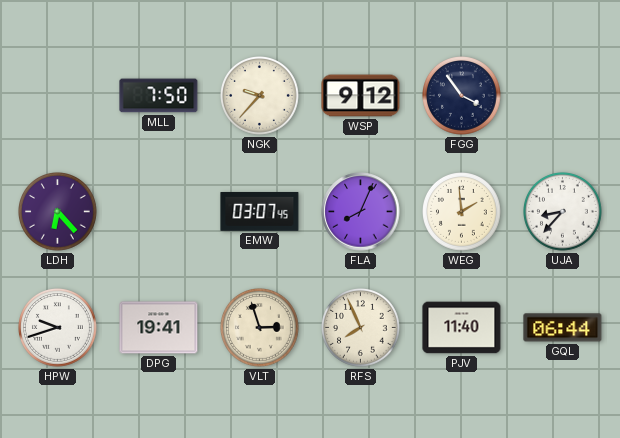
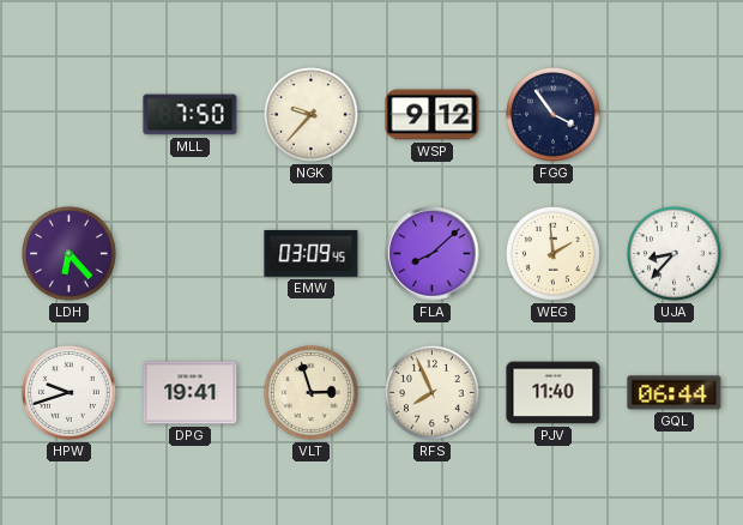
EMW: 03:07 -> 03:09 (312, 253)
FLA: 8:04 -> 8:08 (433, 254)
